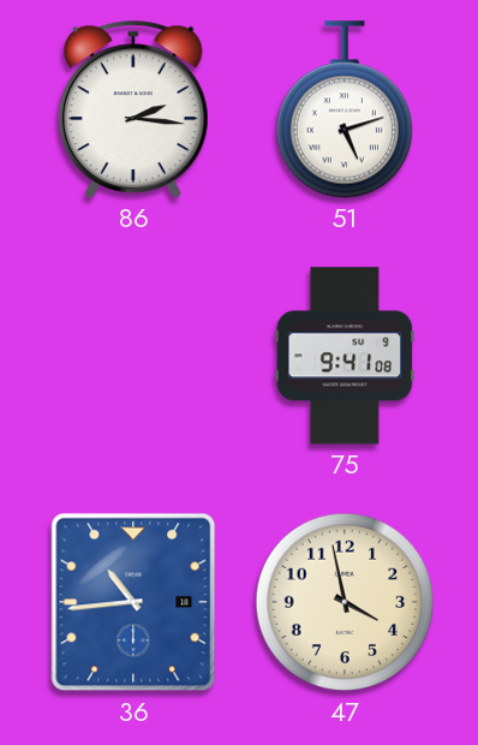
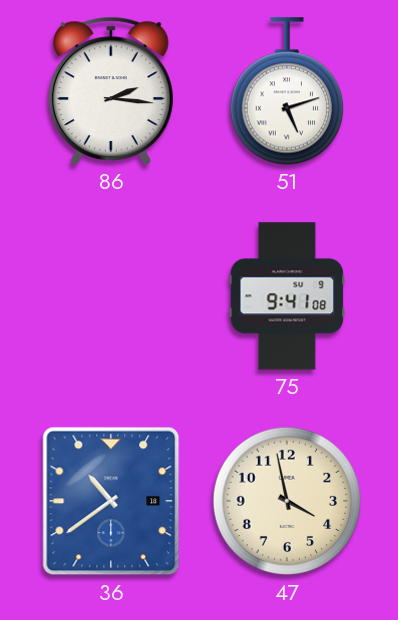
36: 10:44 -> 10:39 (111, 501)
